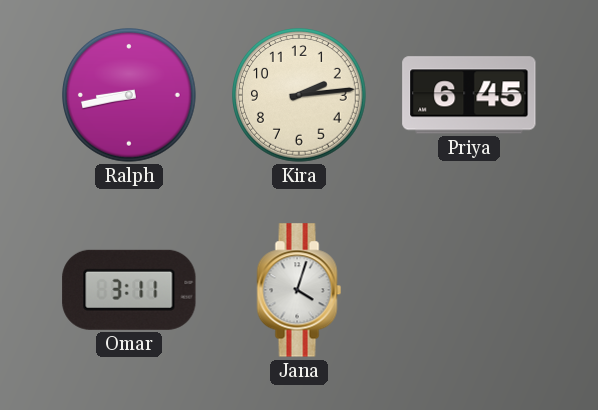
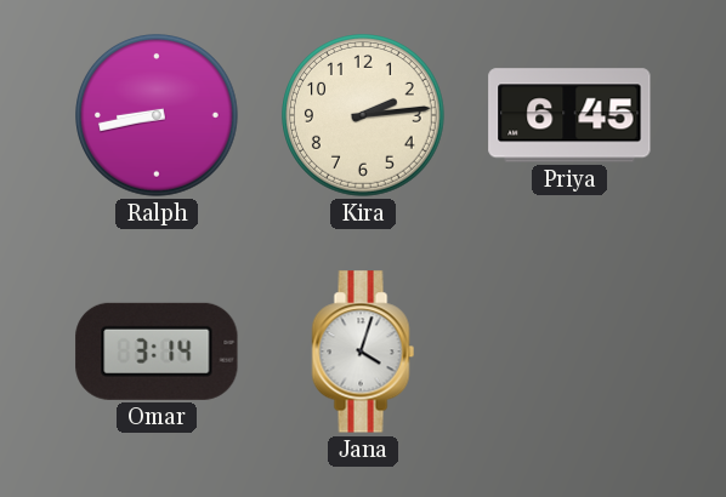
Omar: 3:11 -> 3:14 (157, 352)
